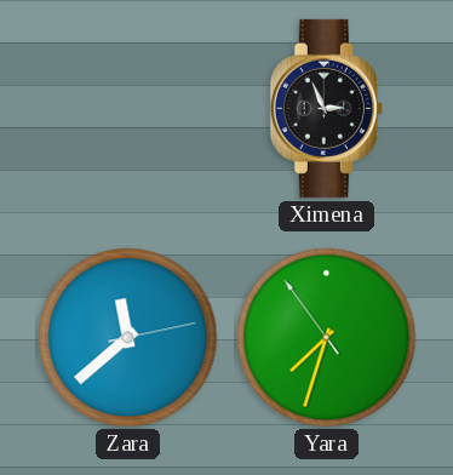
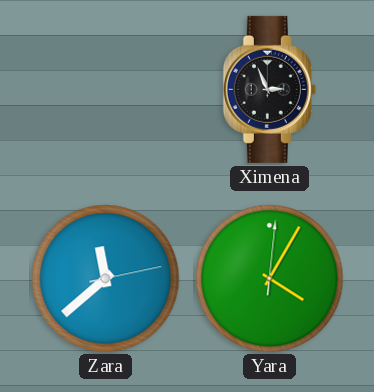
Yara: 7:32 -> 4:05 (270, 279)
